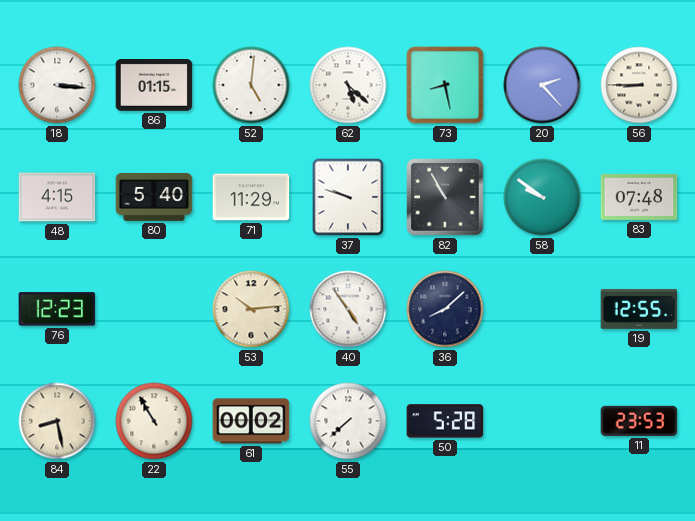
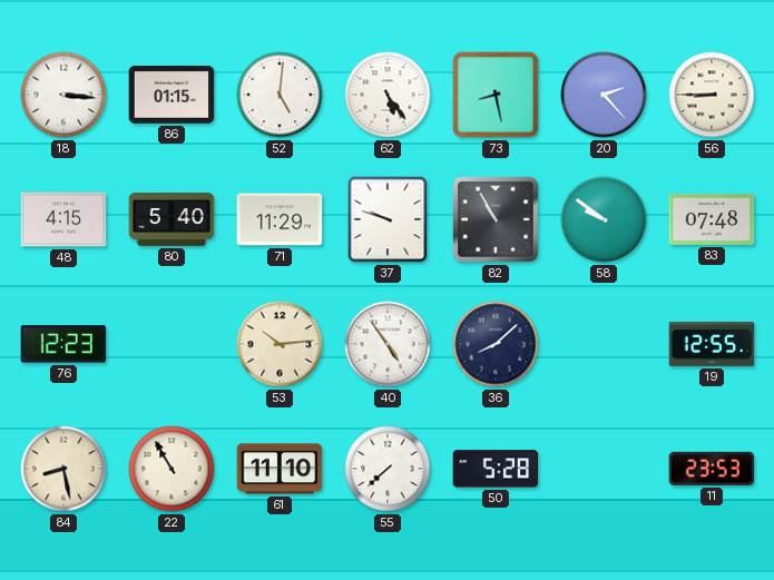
62: 5:22 -> 5:24 (388, 95)
61: 00:02 -> 11:10 (280, 469)
